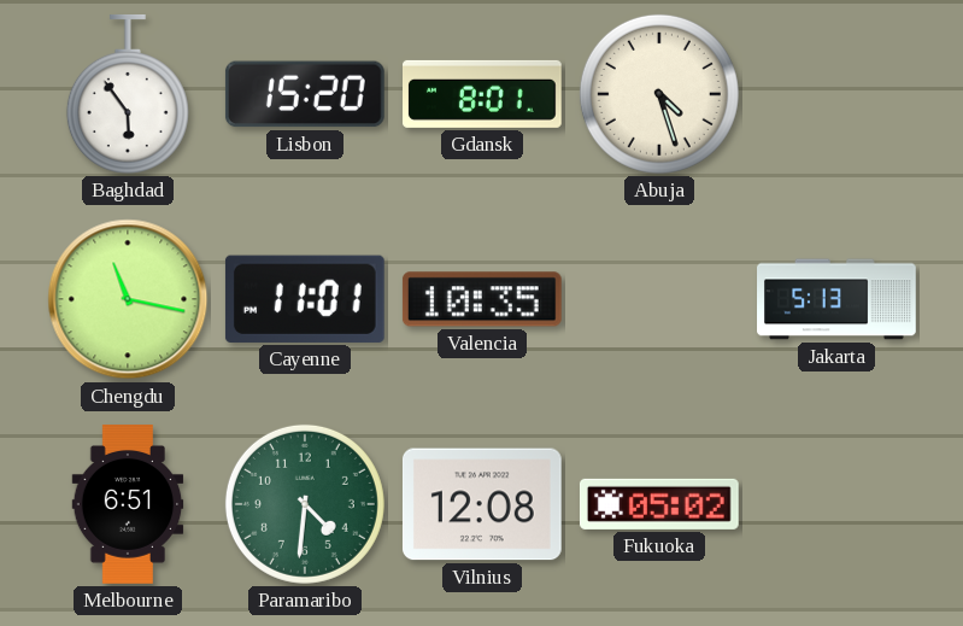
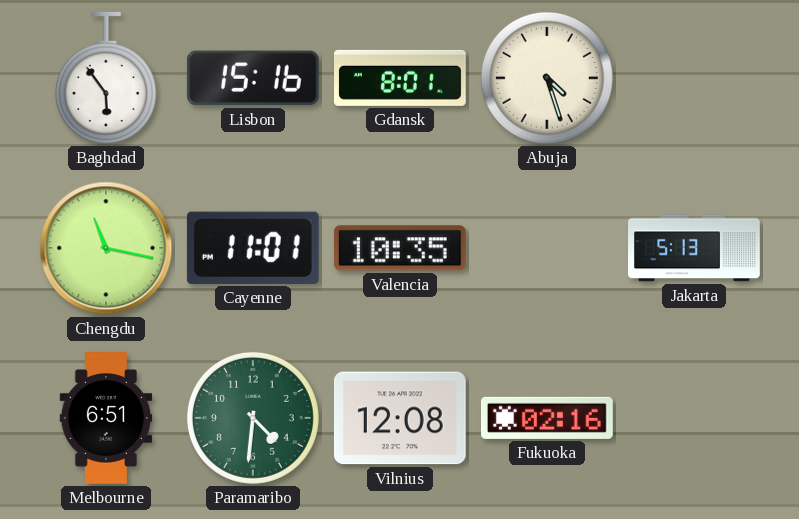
Lisbon: 15:20 -> 15:16 (253, 78)
Fukuoka: 05:02 -> 02:16 (547, 418)
